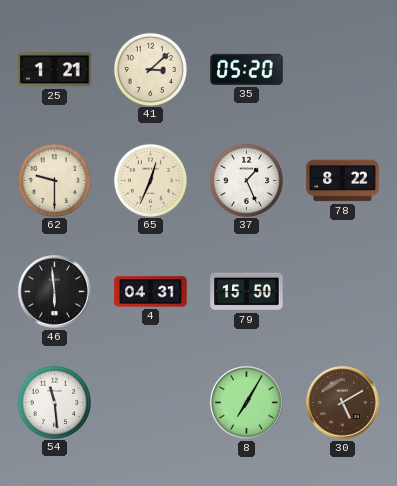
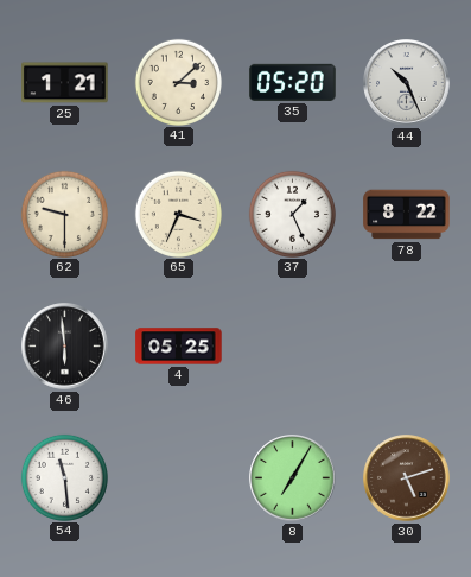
44: none -> 10:26 (407, 83)
65: 12:34 -> 3:34 (178, 214)
4: 04:31 -> 05:25 (179, 347)
79: 15:50 -> none (247, 292)
30: 5:10 -> 5:12 (407, 478)
